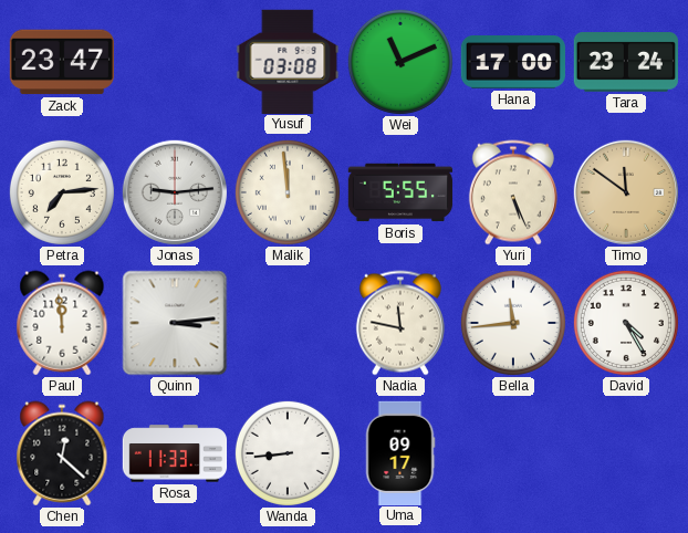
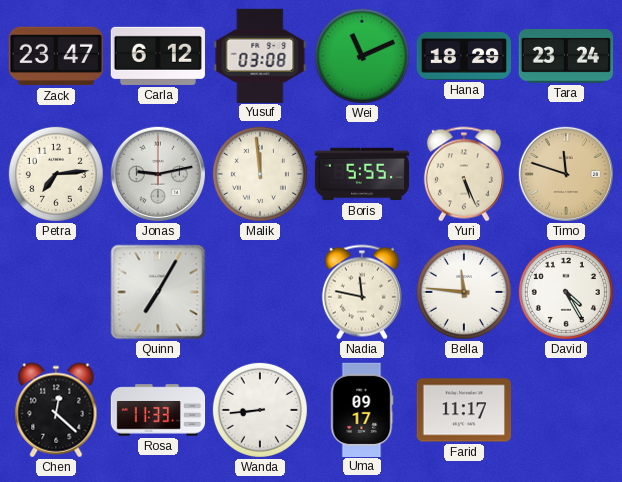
Carla: none -> 6:12 (158, 56)
Hana: 17:00 -> 18:29 (464, 57)
Jonas: 9:14 -> 9:13 (157, 173)
Timo: 11:51 -> 11:48 (565, 173)
Paul: 11:59 -> none (62, 323)
Quinn: 3:14 -> 7:05 (158, 292)
Bella: 11:44 -> 11:46 (464, 292)
Farid: none -> 11:17 (463, 410)
